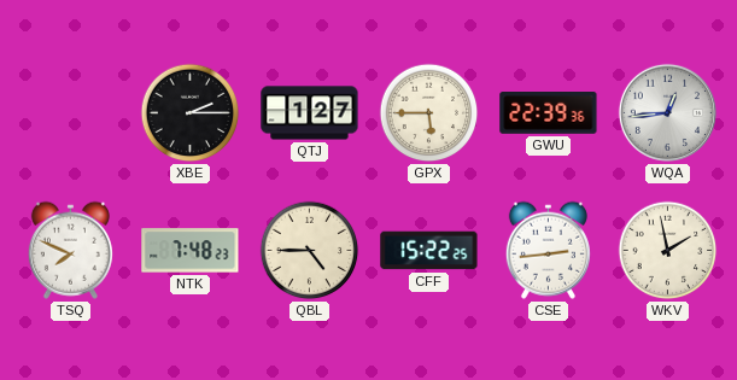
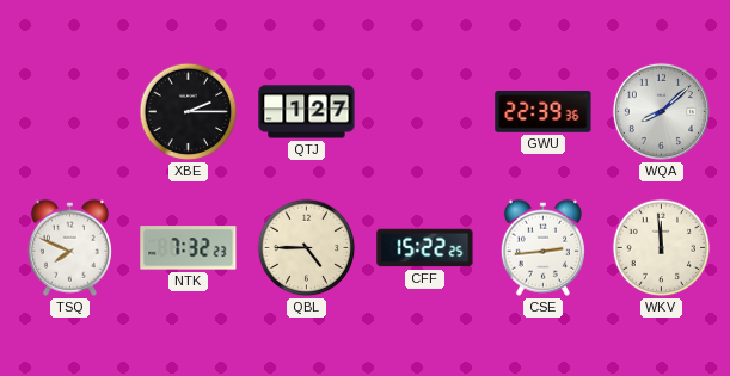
GPX: 5:45 -> none (429, 113)
WQA: 12:44 -> 8:08 (661, 111)
NTK: 7:48 -> 7:32 (189, 248)
WKV: 1:58 -> 11:59 (662, 248)
